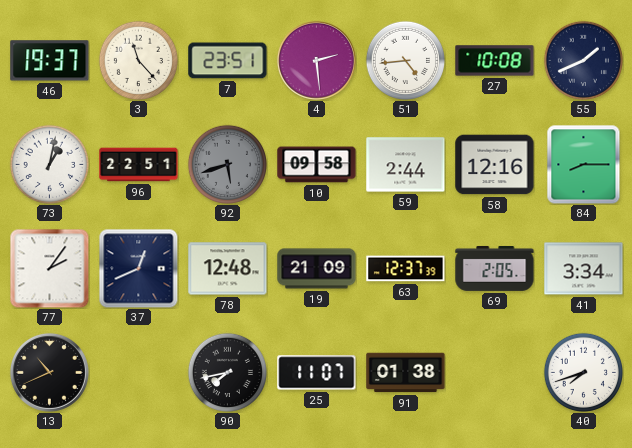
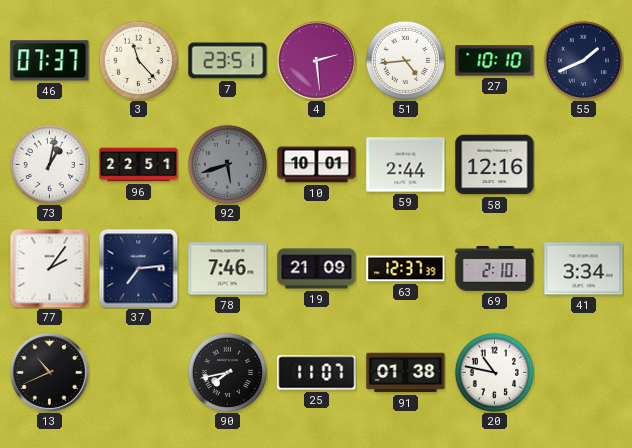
46: 19:37 -> 07:37 (50, 61)
27: 10:08 -> 10:10 (495, 61)
10: 09:58 -> 10:01 (317, 165)
84: 8:15 -> none (584, 164)
37: 12:41 -> 7:14 (138, 268)
78: 12:48 -> 7:46 (228, 269)
69: 2:05 -> 2:10 (495, 268)
20: none -> 10:47 (494, 372)
40: 7:42 -> none (583, 372)
